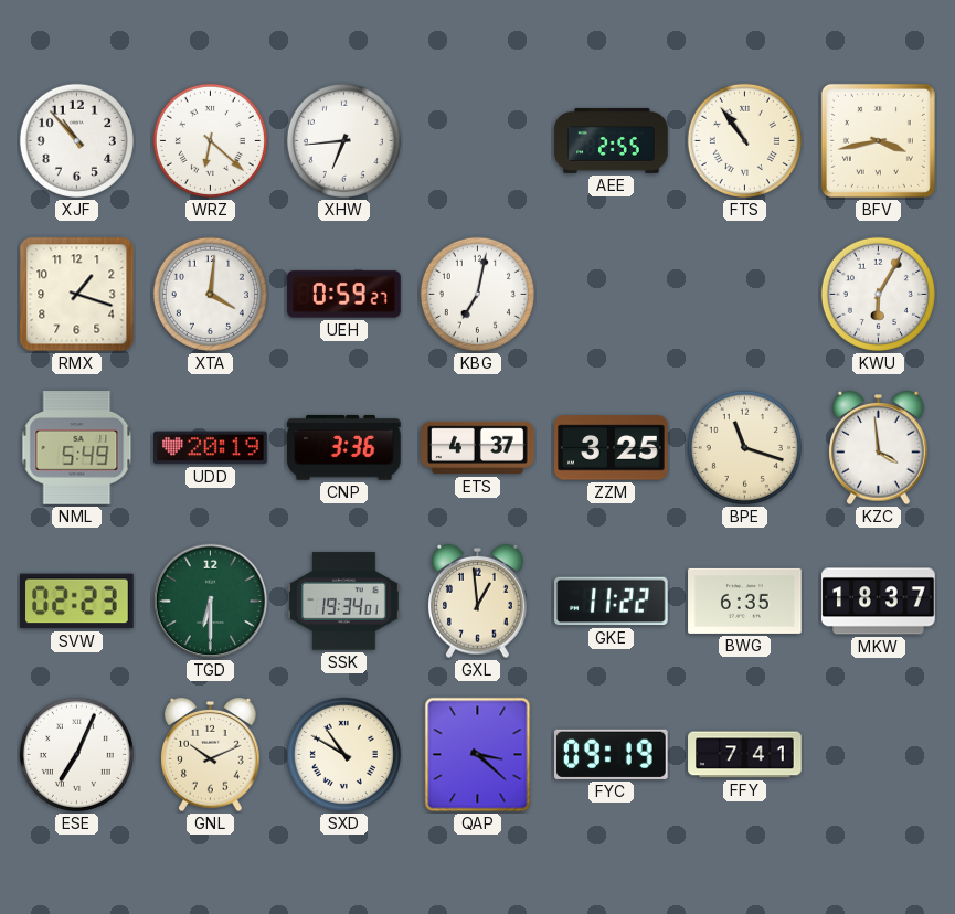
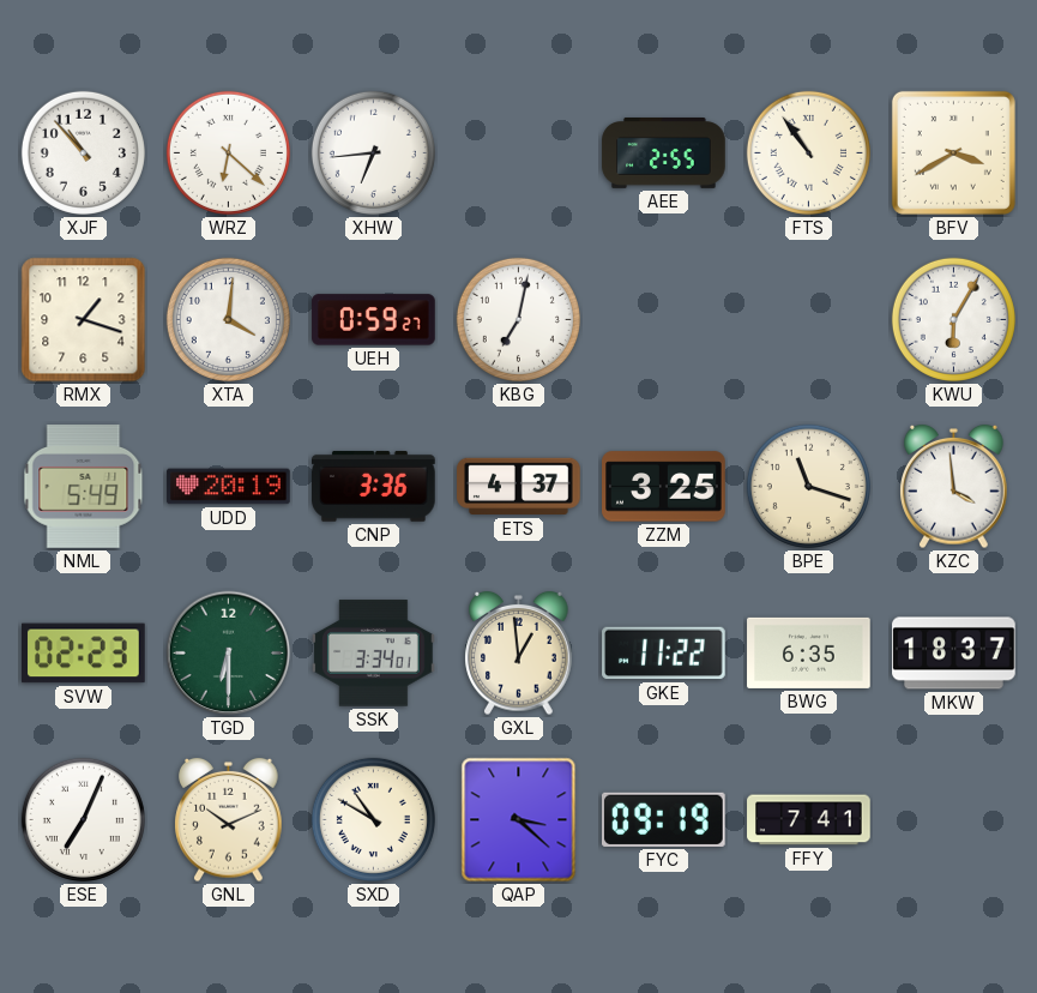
BFV: 3:43 -> 3:40 (953, 152)
SSK: 19:34 -> 3:34 (374, 654)
